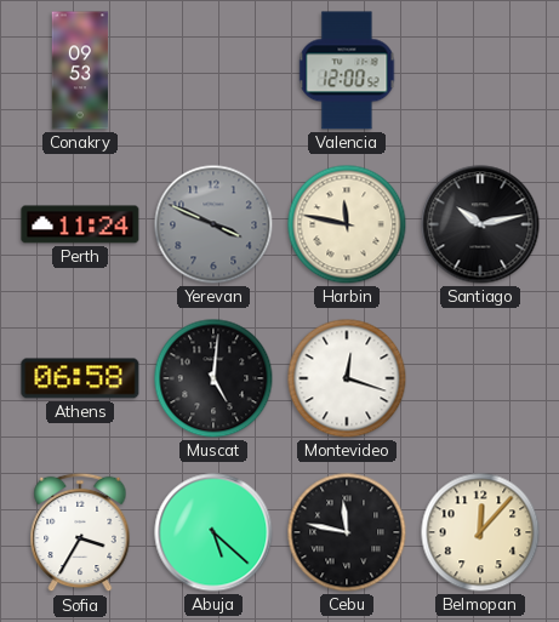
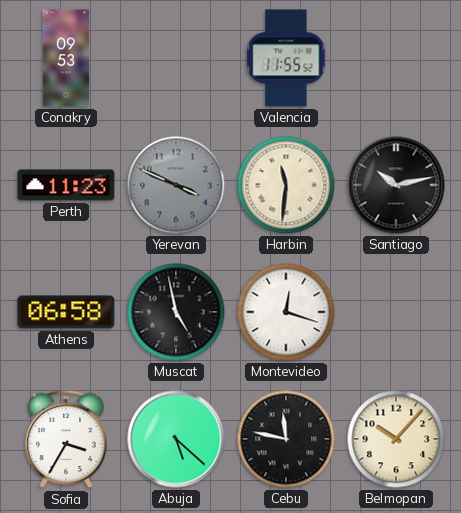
Valencia: 12:00 -> 11:55 (286, 58)
Perth: 11:24 -> 11:23 (66, 185)
Harbin: 11:47 -> 11:31 (286, 185)
Muscat: 5:01 -> 4:58 (176, 312)
Belmopan: 12:07 -> 10:07 (396, 439)
